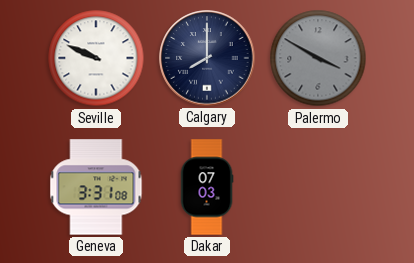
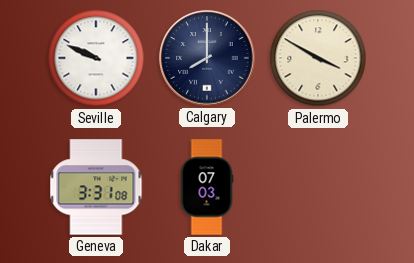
Palermo dial: grey -> cream (318, 58)
